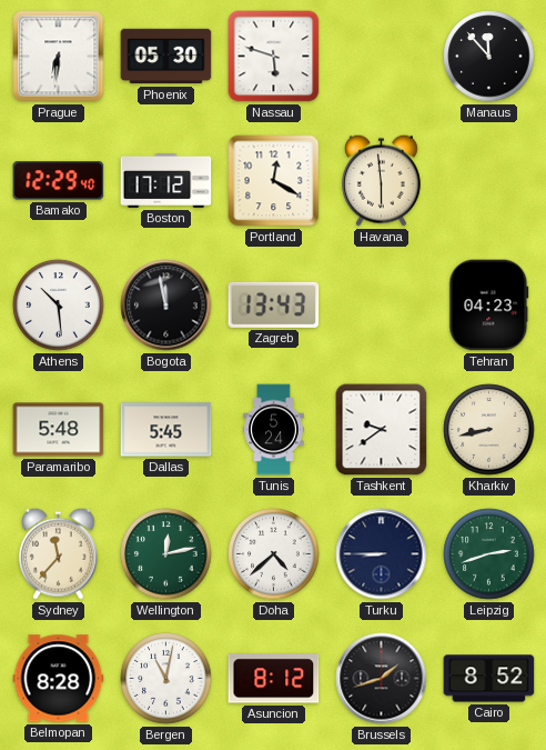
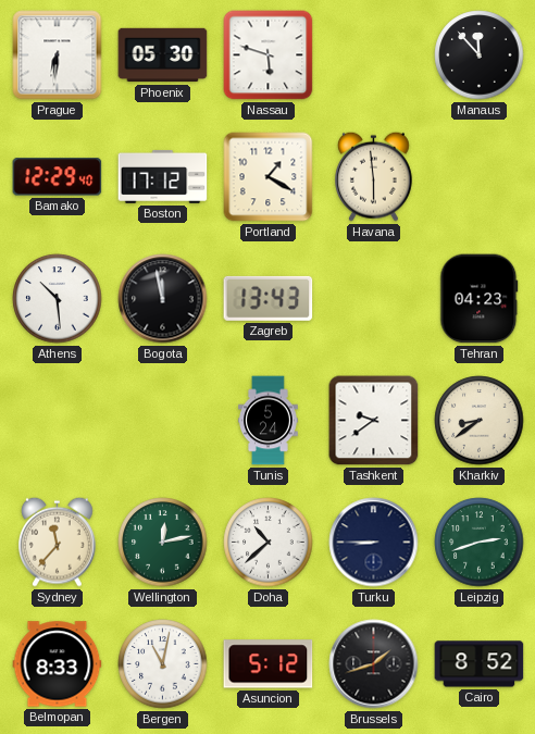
Portland: 12:20 -> 1:20 (269, 177)
Paramaribo: 5:48 -> none (59, 430)
Dallas: 5:45 -> none (166, 430)
Kharkiv: 8:43 -> 8:39 (480, 421)
Doha: 4:38 -> 10:38 (269, 543)
Belmopan: 8:28 -> 8:33 (58, 664)
Asuncion: 8:12 -> 5:12 (269, 664)
